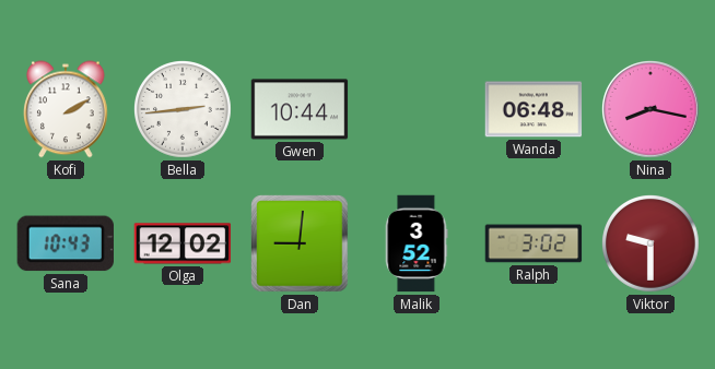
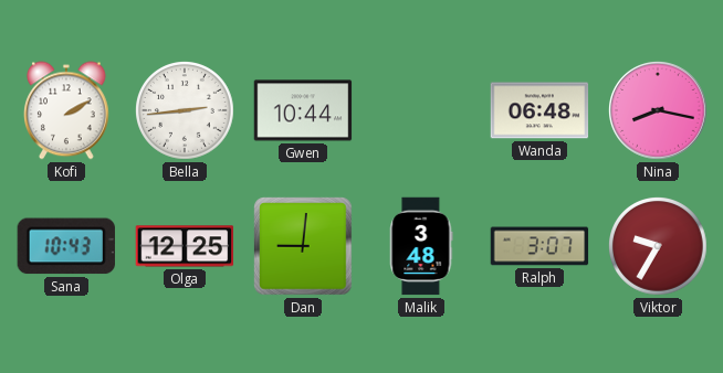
Olga: 12:02 -> 12:25 (185, 246)
Malik: 3:52 -> 3:48 (421, 246)
Ralph: 3:02 -> 3:07 (539, 246)
Viktor: 9:30 -> 9:35 (659, 247)
